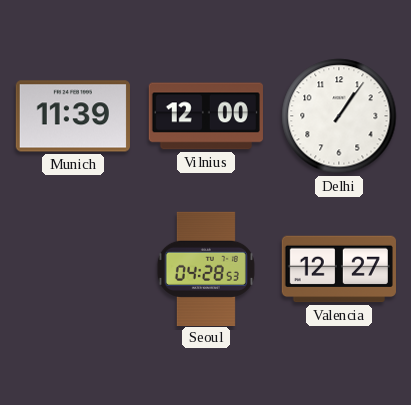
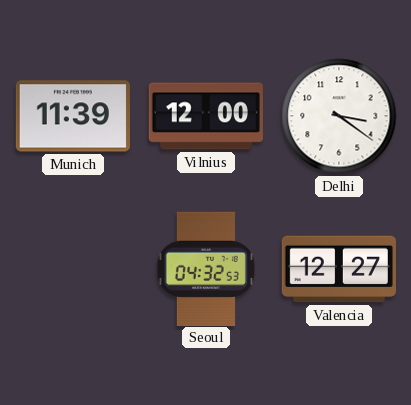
Delhi: 1:06 -> 3:21 (339, 116)
Seoul: 04:28 -> 04:32 (206, 268)
